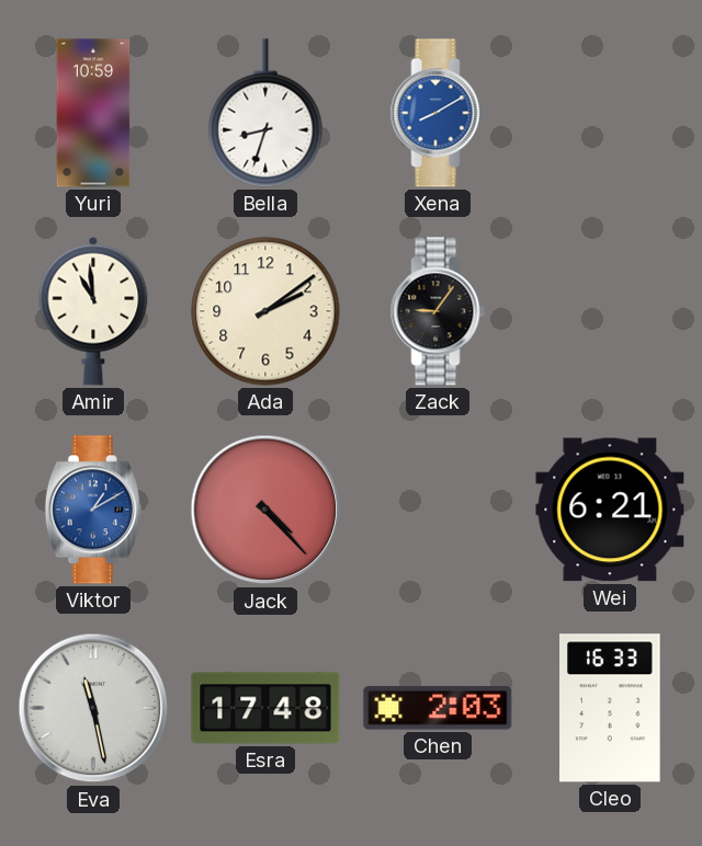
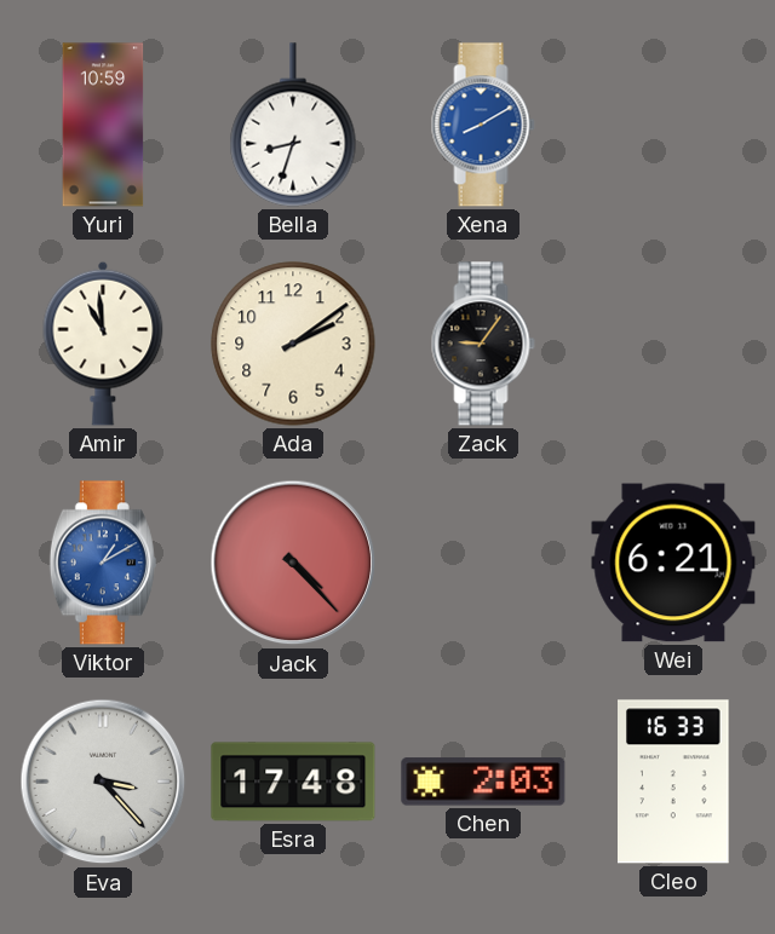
Eva: 11:28 -> 3:23 (103, 782)
